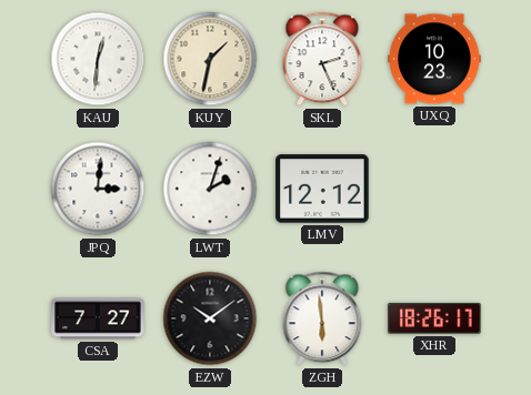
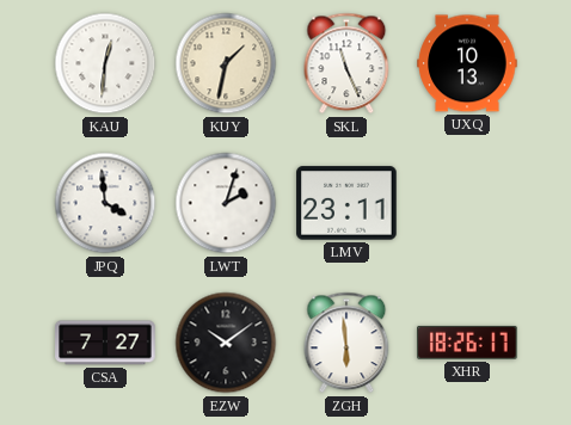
SKL: 2:26 -> 11:26 (346, 63)
UXQ: 10:23 -> 10:13 (467, 63)
JPQ: 3:01 -> 3:59 (105, 203)
LMV: 12:12 -> 23:11 (346, 203)
